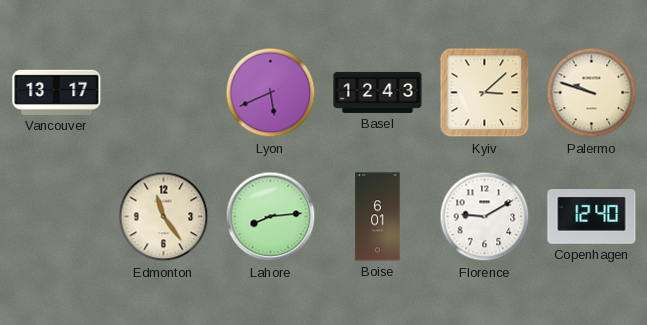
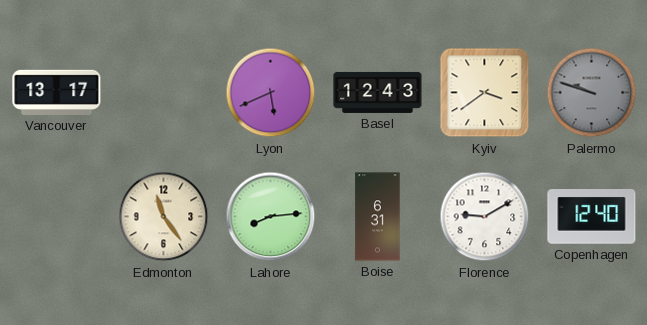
Kyiv: 3:08 -> 3:39 (485, 93)
Palermo dial: cream -> grey (592, 93)
Boise: 6:01 -> 6:31 (378, 217)
